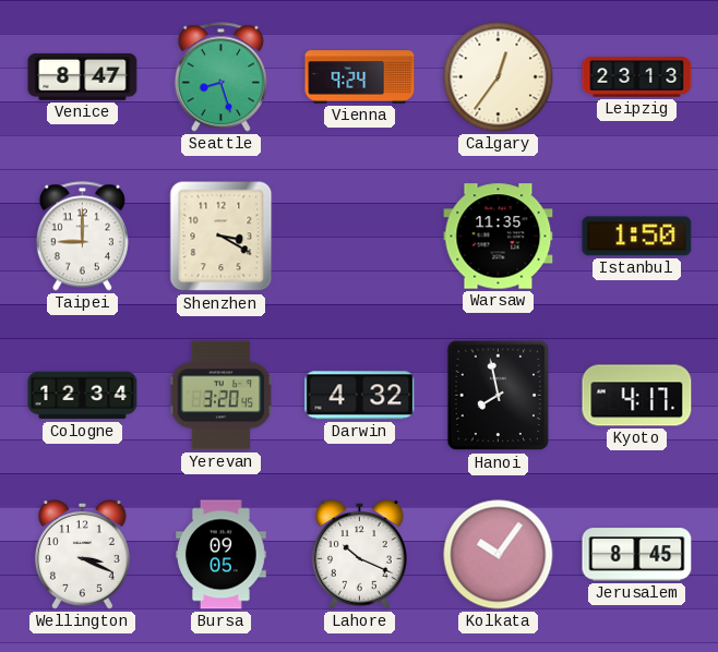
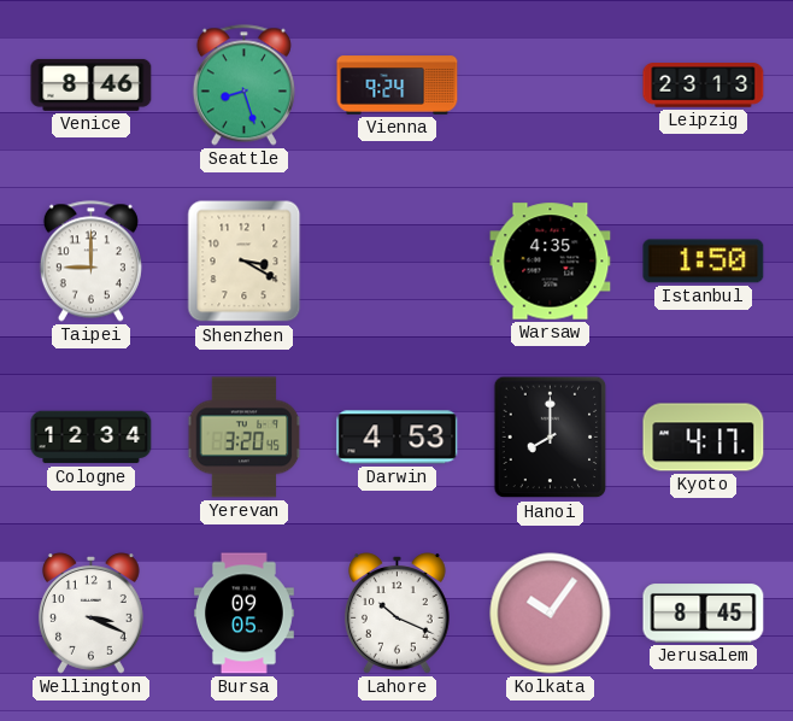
Venice: 8:47 -> 8:46 (92, 84)
Calgary: 12:36 -> none (499, 77)
Warsaw: 11:35 -> 4:35 (551, 262)
Darwin: 4:32 -> 4:53 (398, 438)
Hanoi: 7:58 -> 8:00 (551, 438)
